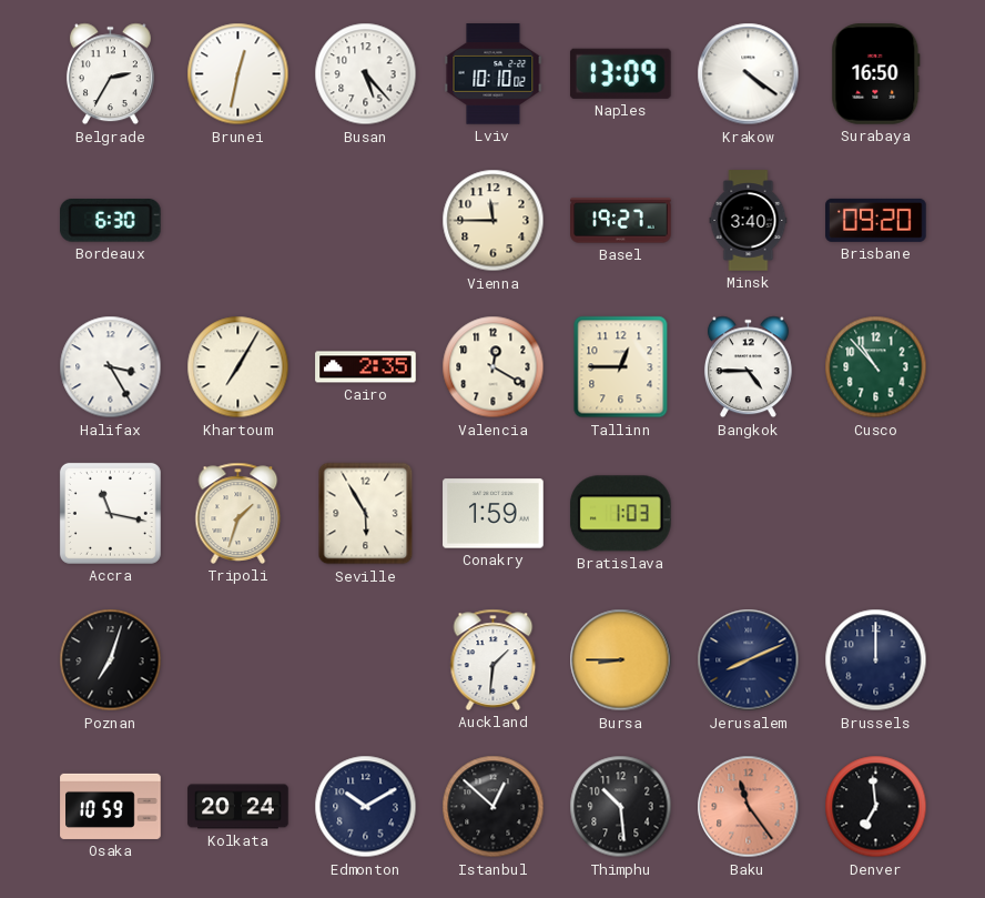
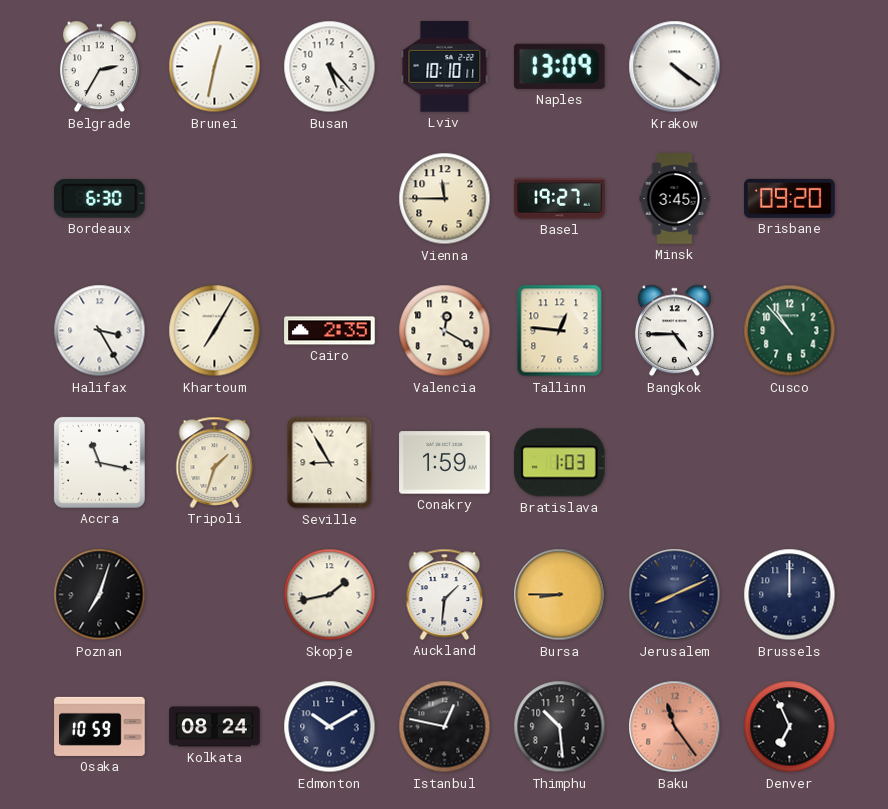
Lviv: 10:10:02 -> 10:10:11 (445, 67)
Surabaya: 16:50 -> none (876, 74)
Minsk: 3:40 -> 3:45 (675, 199)
Tallinn: 12:45 -> 12:46 (560, 331)
Seville: 5:55 -> 8:55 (330, 463)
Skopje: none -> 1:43 (330, 595)
Kolkata: 20:24 -> 08:24 (215, 727)
Istanbul: 12:52 -> 12:47 (445, 727)
Denver: 6:59 -> 6:56 (790, 727)
